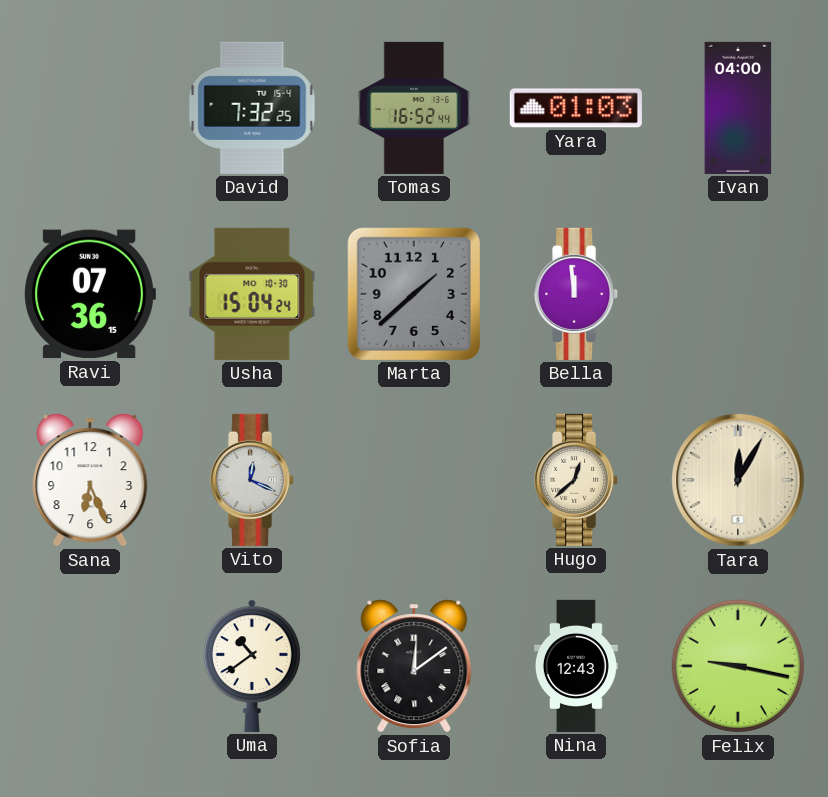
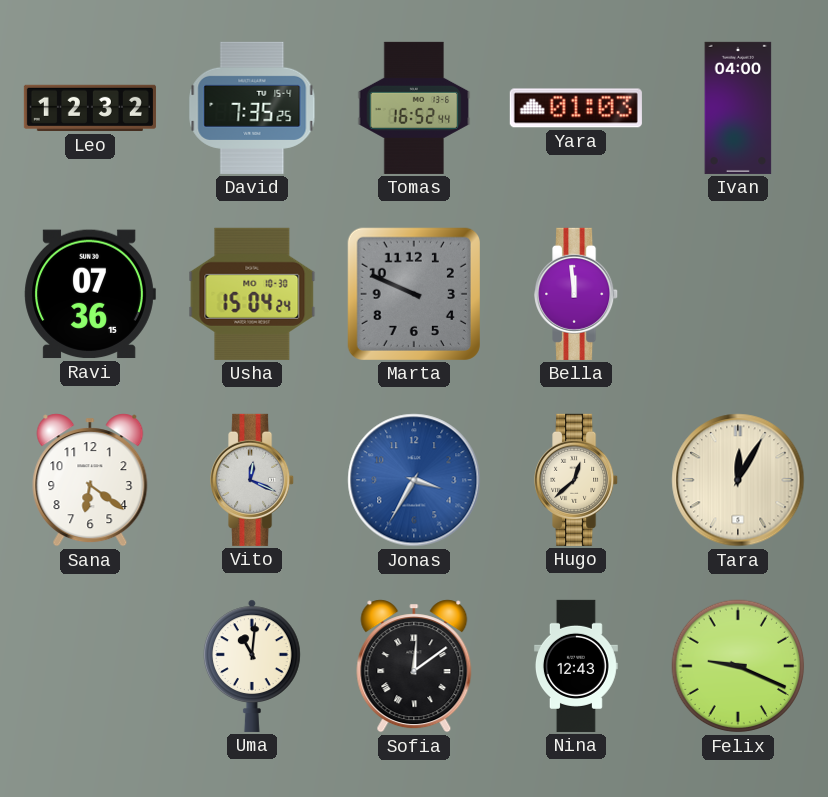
Leo: none -> 12:32 (90, 108)
David: 7:32 -> 7:35 (252, 108)
Marta: 1:38 -> 9:49 (414, 294)
Sana: 6:26 -> 6:21 (90, 480)
Jonas: none -> 3:35 (414, 480)
Uma: 10:39 -> 11:01 (253, 666)
Felix: 9:17 -> 9:19 (738, 666)
